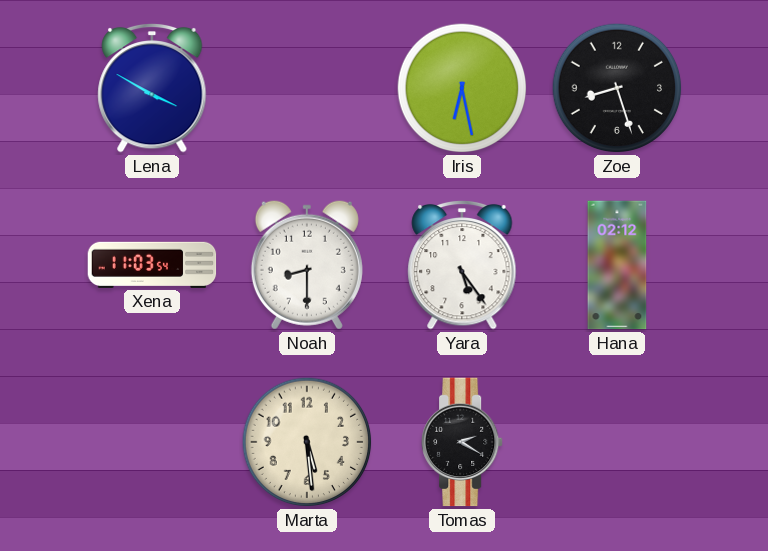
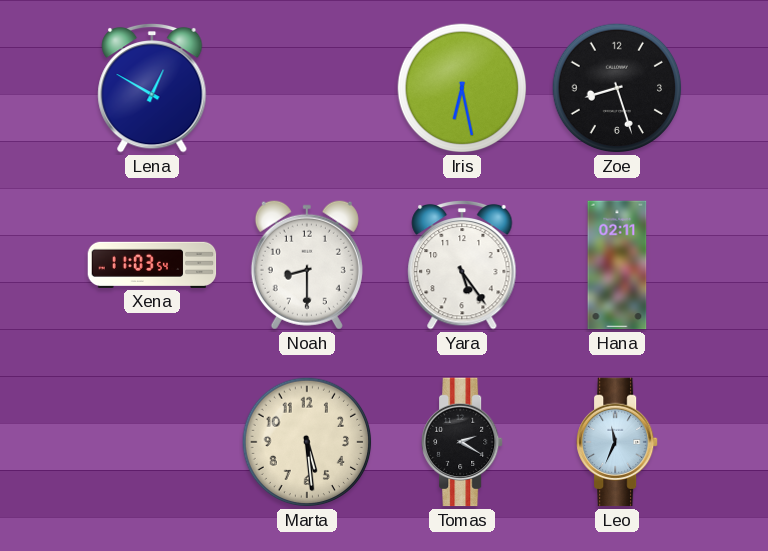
Lena: 3:50 -> 12:50 (152, 88)
Hana: 02:12 -> 02:11 (617, 265)
Leo: none -> 11:34 (618, 442)
